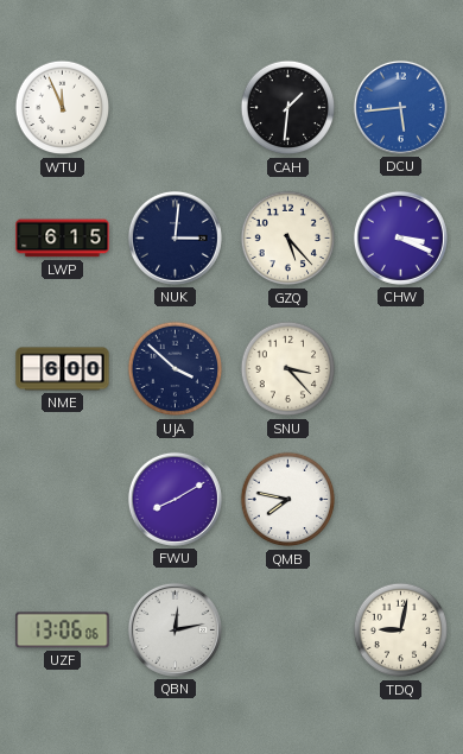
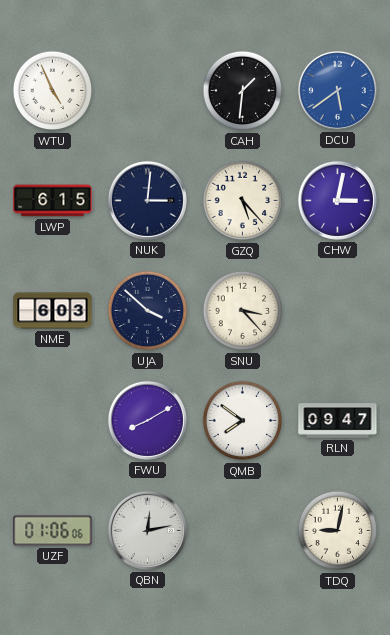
WTU: 11:56 -> 4:56 (53, 91)
DCU: 5:44 -> 5:39 (337, 90)
CHW: 3:19 -> 3:02 (337, 200)
NME: 6:00 -> 6:03 (53, 311)
QMB: 7:47 -> 7:51 (243, 421)
RLN: none -> 09:47 (338, 421)
UZF: 13:06 -> 01:06 (53, 531)
